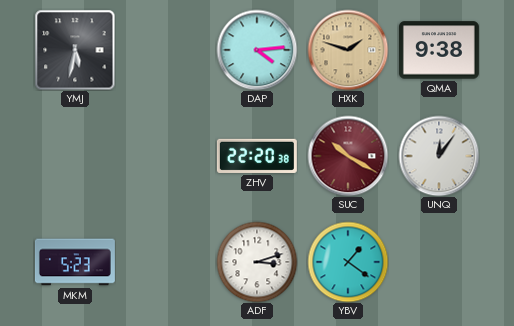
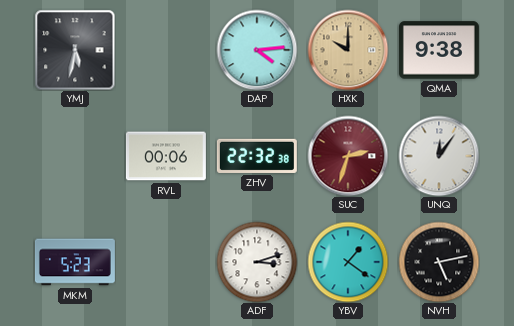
HXK: 1:48 -> 10:00 (348, 50)
RVL: none -> 00:06 (166, 156)
ZHV: 22:20 -> 22:32 (257, 156)
SUC: 10:20 -> 2:33 (348, 156)
NVH: none -> 5:13 (439, 262)
